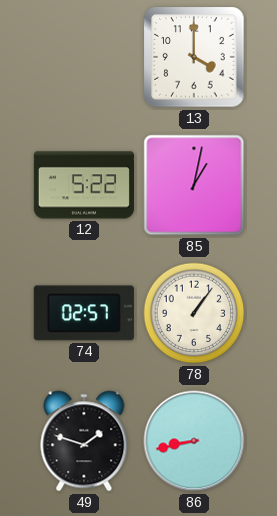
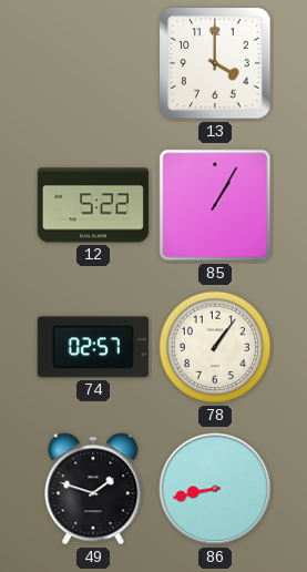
85: 1:02 -> 1:05 (215, 205)
